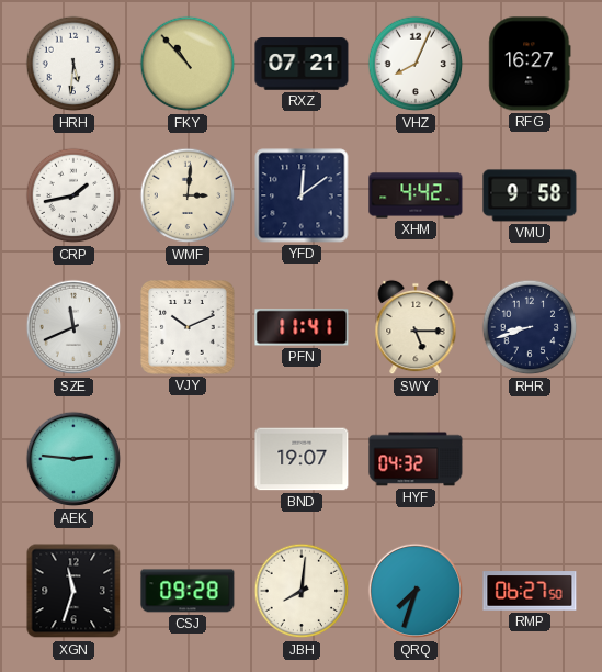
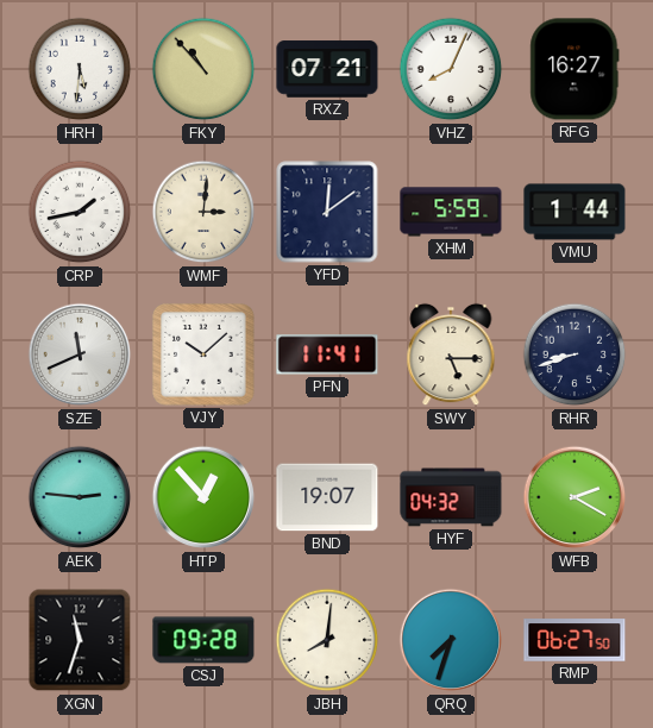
XHM: 4:42 -> 5:59 (451, 212)
VMU: 9:58 -> 1:44 (574, 212)
VJY: 10:11 -> 10:08 (203, 354)
HTP: none -> 12:53 (203, 497)
WFB: none -> 2:20 (574, 497)
